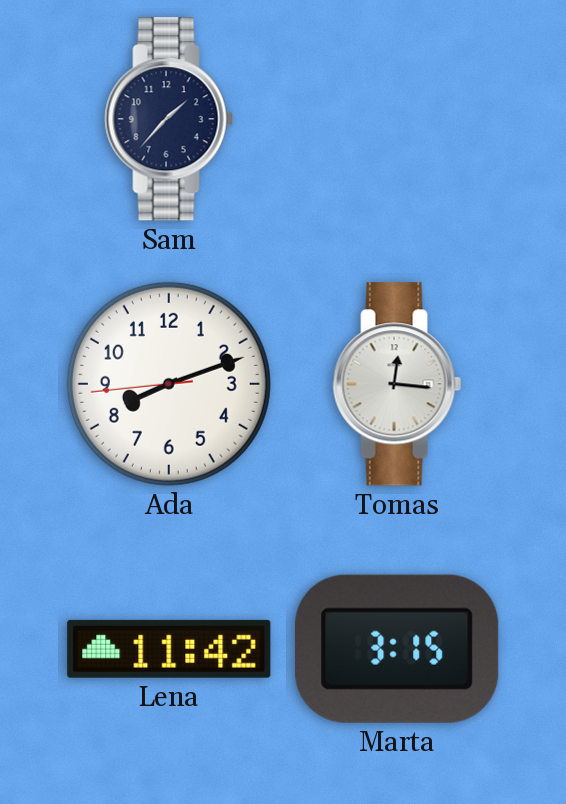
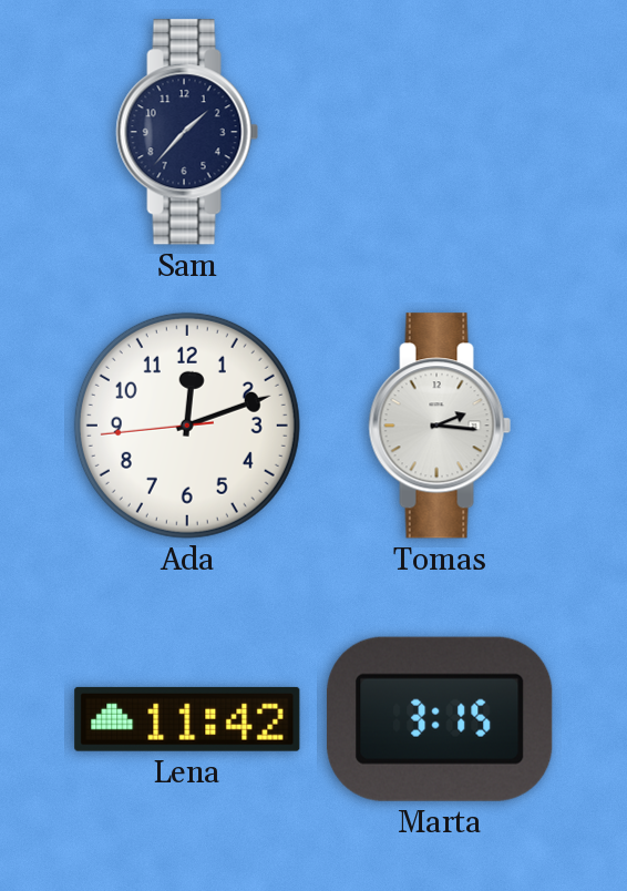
Ada: 8:11 -> 12:11 (187, 426)
Tomas: 12:16 -> 2:16 (440, 426)
